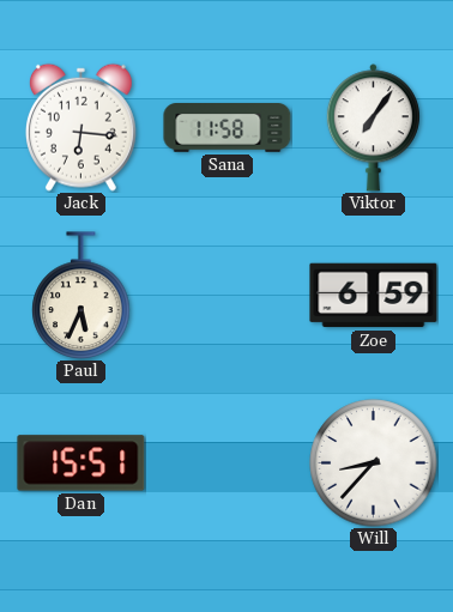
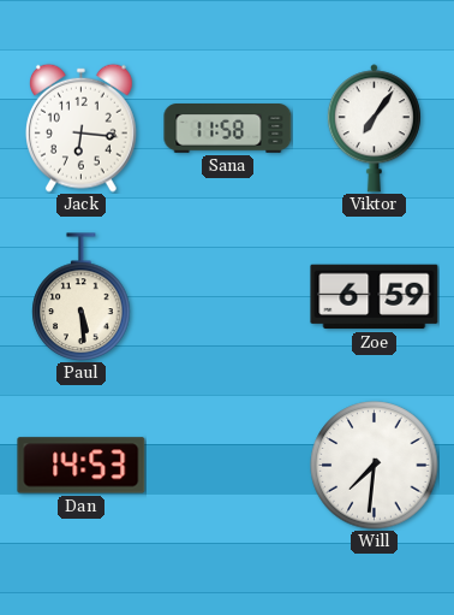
Paul: 5:34 -> 5:29 (82, 297)
Dan: 15:51 -> 14:53 (82, 466)
Will: 8:37 -> 7:31 (375, 466)
